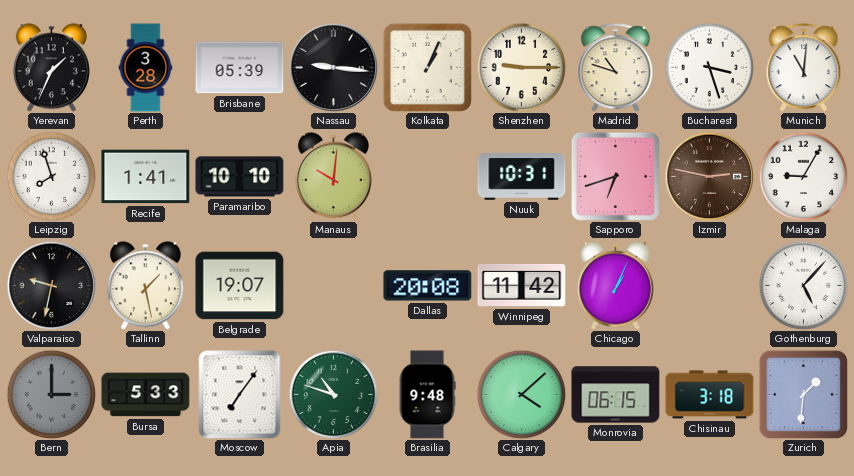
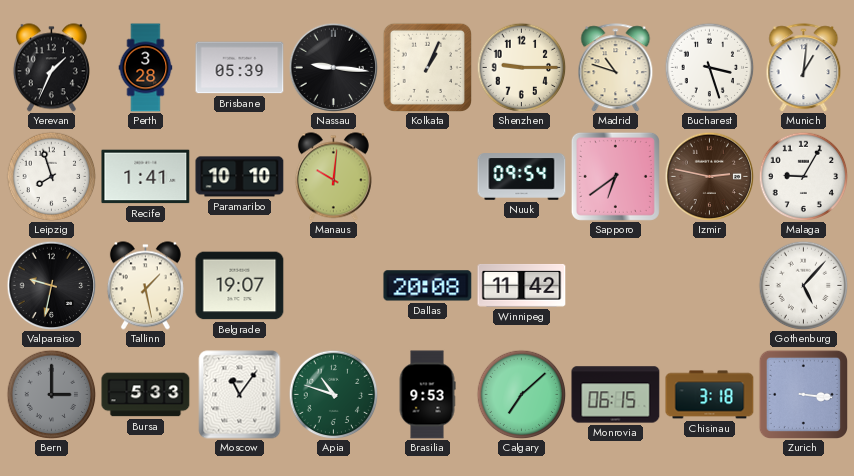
Munich: 11:01 -> 1:01 (804, 68)
Nuuk: 10:31 -> 09:54 (522, 177)
Sapporo: 6:42 -> 6:39 (615, 176)
Chicago: 1:04 -> none (615, 286)
Moscow: 7:06 -> 11:06 (240, 395)
Brasilia: 9:48 -> 9:53 (427, 395)
Calgary: 4:08 -> 7:08 (521, 394)
Zurich: 1:31 -> 3:16 (803, 394)
